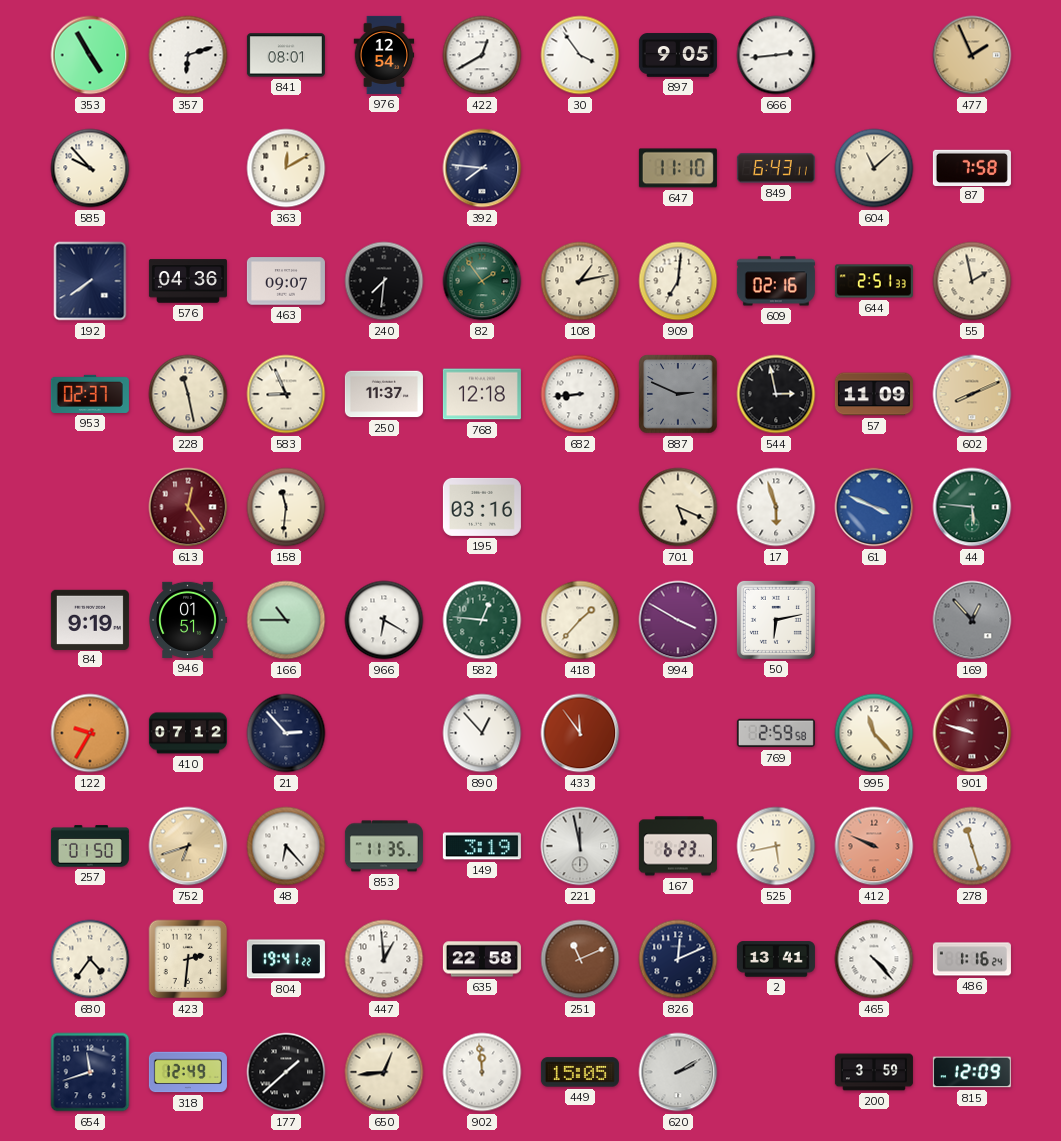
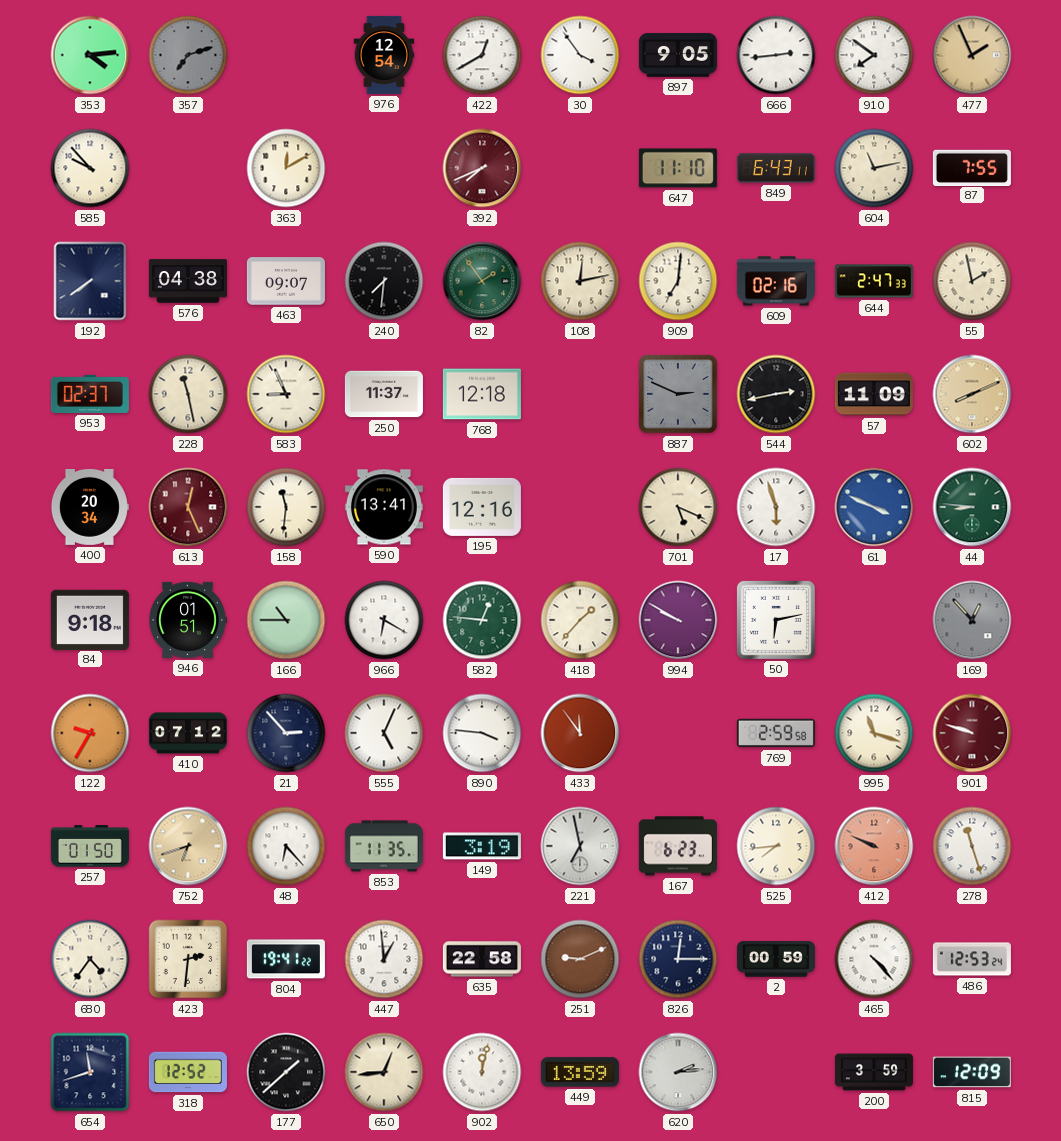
353: 4:55 -> 4:14 (90, 55)
357: 6:12 -> 7:12 (188, 55)
357 dial: white -> grey (188, 55)
841: 08:01 -> none (286, 55)
910: none -> 7:51 (874, 55)
392: 7:46 -> 7:41 (482, 168)
392 dial: navy -> burgundy (482, 168)
604: 11:08 -> 11:13 (874, 168)
87: 7:58 -> 7:55 (972, 167)
576: 04:36 -> 04:38 (188, 281)
108: 1:13 -> 12:13 (580, 281)
644: 2:51 -> 2:47 (874, 281)
682: 8:44 -> none (580, 394)
544: 2:58 -> 2:43 (776, 394)
400: none -> 20:34 (89, 507)
613: 12:24 -> 12:26 (188, 507)
590: none -> 13:41 (384, 507)
195: 03:16 -> 12:16 (482, 507)
44: 5:46 -> 8:46 (972, 507)
84: 9:19 -> 9:18 (90, 619)
994: 3:50 -> 9:50 (678, 620)
555: none -> 5:04 (384, 733)
890: 12:53 -> 3:46 (482, 733)
995: 11:23 -> 11:18 (874, 733)
221: 11:58 -> 6:58 (580, 846)
525: 5:43 -> 7:44 (776, 846)
251: 11:11 -> 9:11 (580, 959)
826: 12:11 -> 12:15 (678, 959)
2: 13:41 -> 00:59 (776, 959)
486: 1:16 -> 12:53 (972, 959)
318: 12:49 -> 12:52 (188, 1072)
902: 11:59 -> 12:02 (482, 1072)
449: 15:05 -> 13:59 (580, 1072)
620: 2:10 -> 2:14 (678, 1072)
